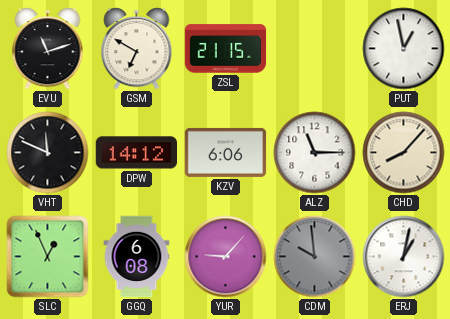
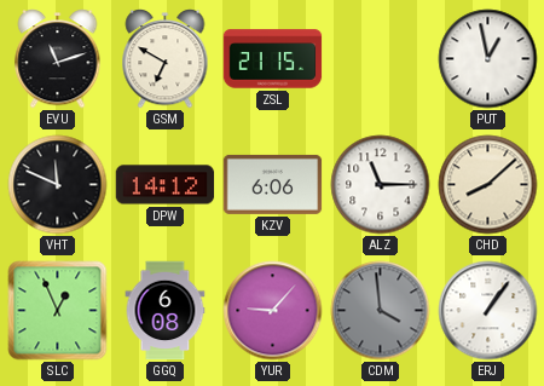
CHD: 8:07 -> 8:08 (488, 185)
CDM: 9:59 -> 3:59 (381, 311)
ERJ: 1:02 -> 1:06 (488, 311)
